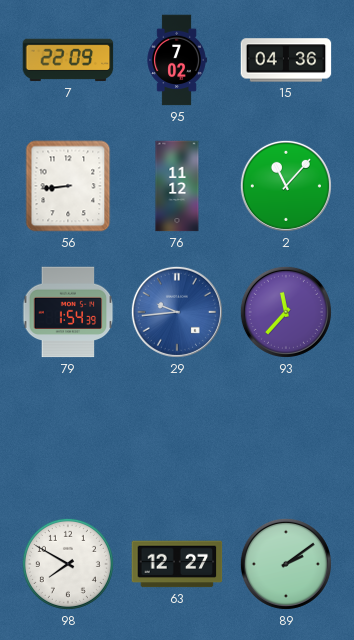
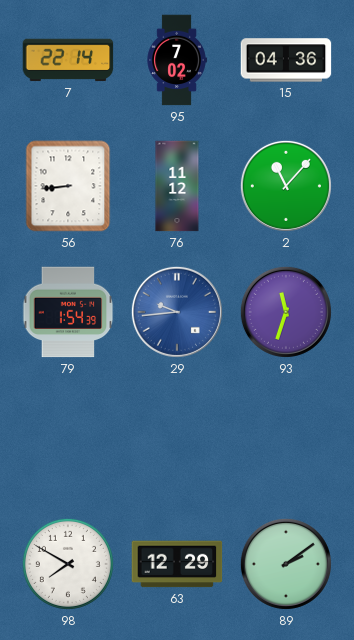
7: 22:09 -> 22:14 (68, 60)
93: 11:37 -> 11:33 (286, 312)
63: 12:27 -> 12:29 (177, 564)
